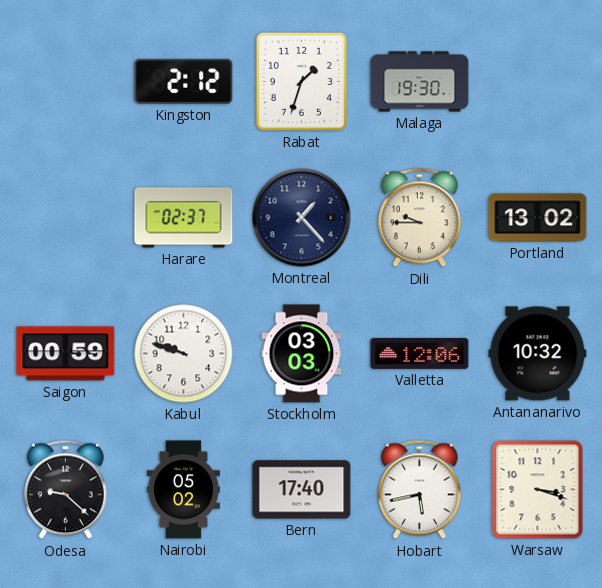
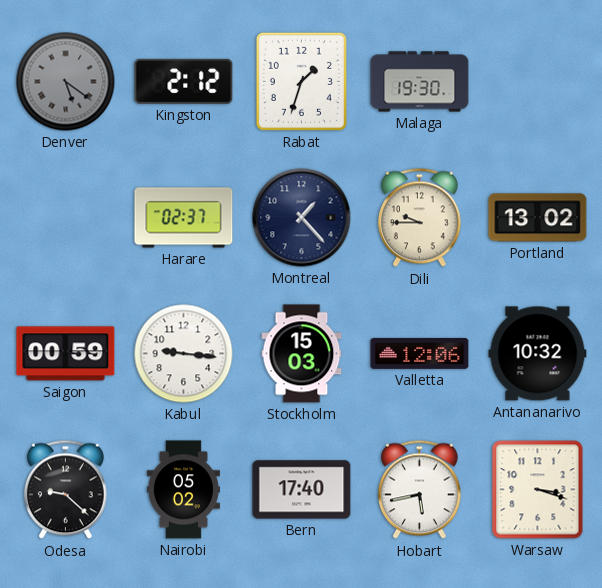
Denver: none -> 5:21 (66, 82)
Kabul: 9:48 -> 9:16 (184, 354)
Stockholm: 03:03 -> 15:03 (302, 354)
